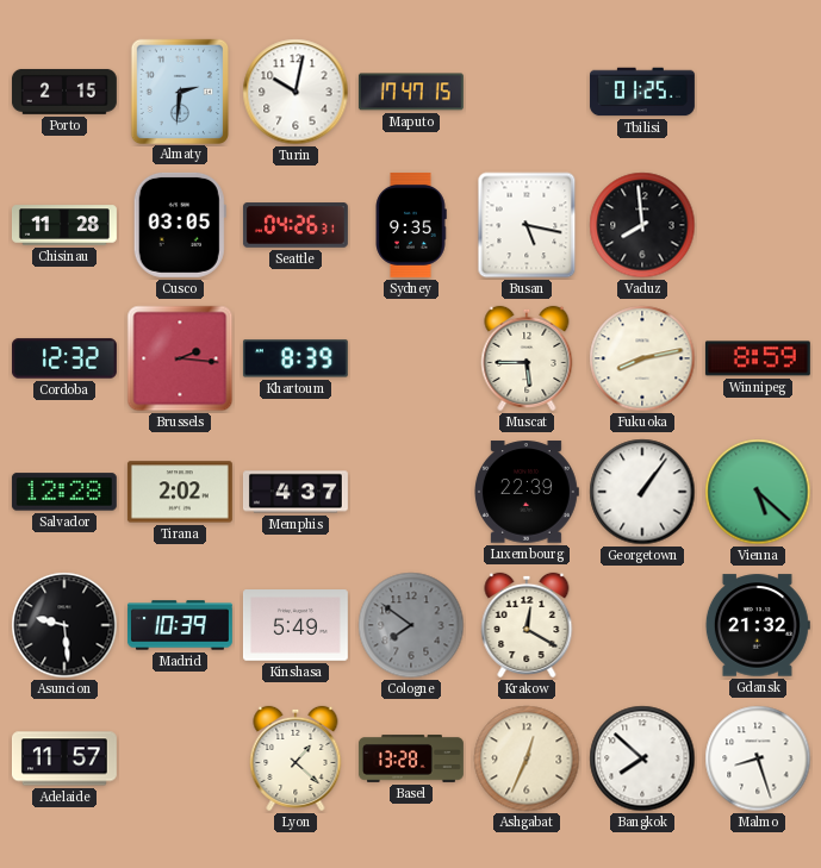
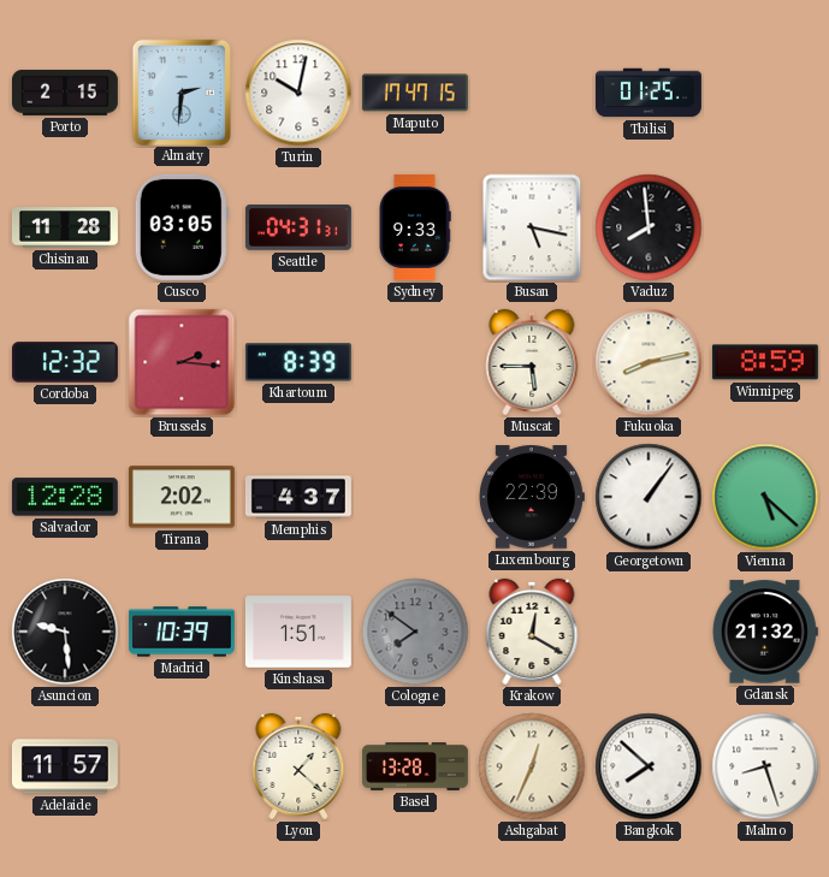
Seattle: 04:26 -> 04:31 (298, 227)
Sydney: 9:35 -> 9:33 (415, 227)
Kinshasa: 5:49 -> 1:51 (298, 632)
